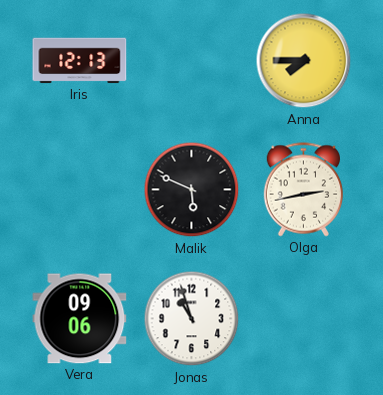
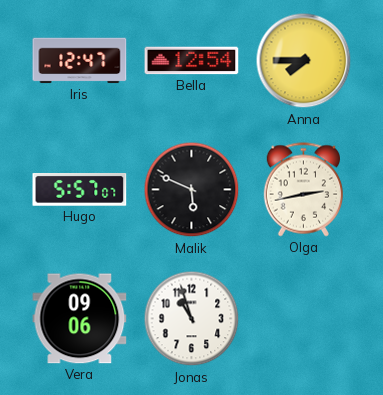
Iris: 12:13 -> 12:47 (80, 61)
Bella: none -> 12:54 (192, 61)
Hugo: none -> 5:57 (80, 190)
